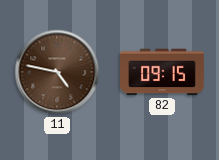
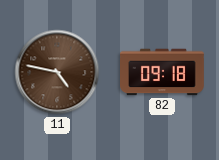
82: 09:15 -> 09:18 (163, 72)
